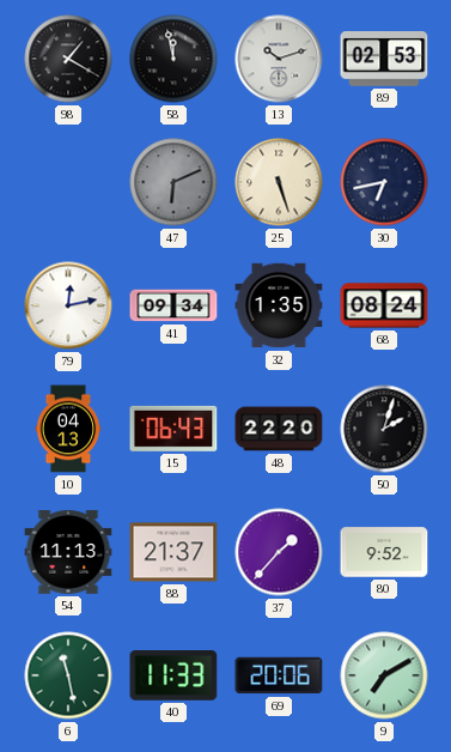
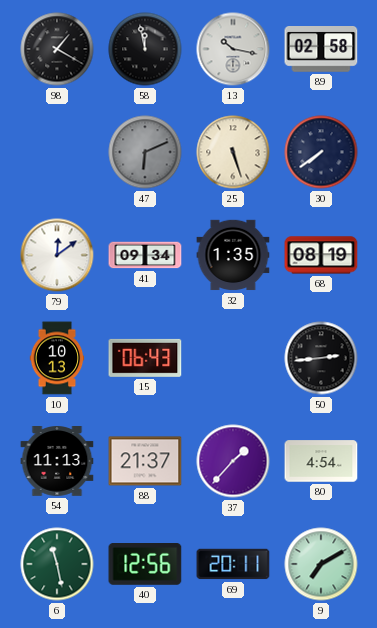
13: 10:12 -> 10:17 (233, 49)
89: 02:53 -> 02:58 (321, 49)
30: 6:43 -> 7:39 (321, 152)
79: 12:13 -> 12:09 (57, 255)
68: 08:24 -> 08:19 (321, 255)
10: 04:13 -> 10:13 (57, 358)
48: 22:20 -> none (279, 429)
50: 2:03 -> 2:44 (321, 358)
80: 9:52 -> 4:54 (321, 461)
40: 11:33 -> 12:56 (145, 565)
69: 20:06 -> 20:11 (233, 564)
